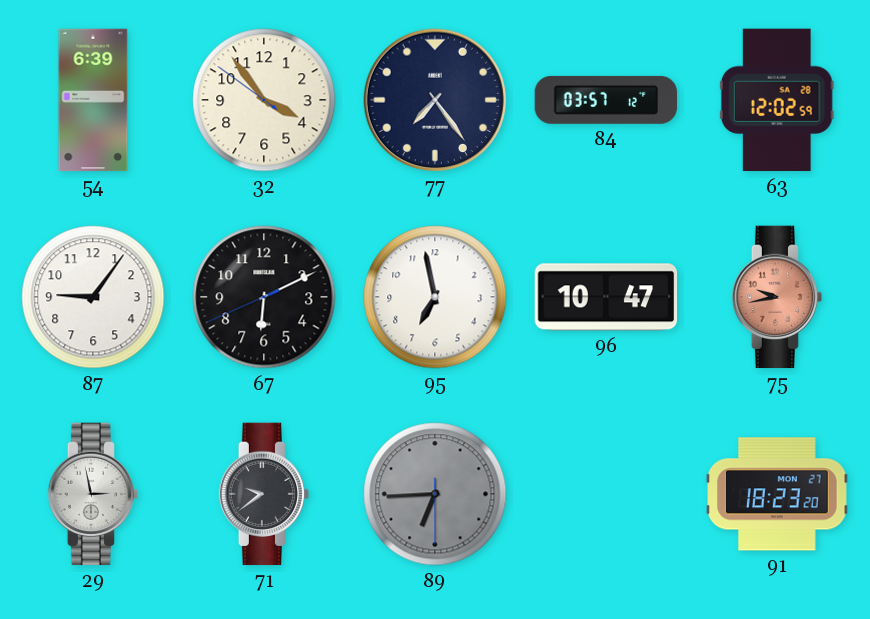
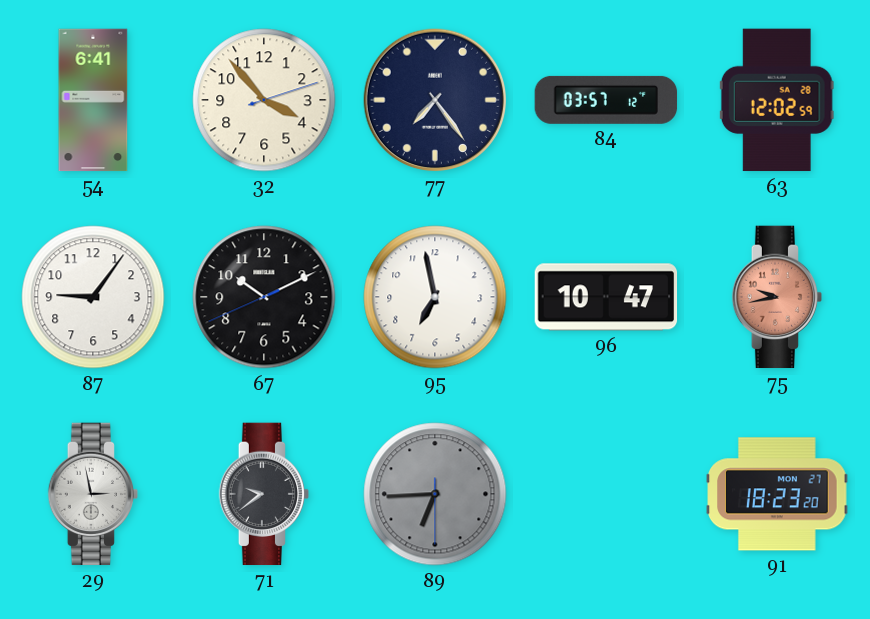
54: 6:39 -> 6:41 (93, 100)
32: 3:53:51 -> 3:53:12 (264, 100)
67: 6:10 -> 10:10 (264, 297)
